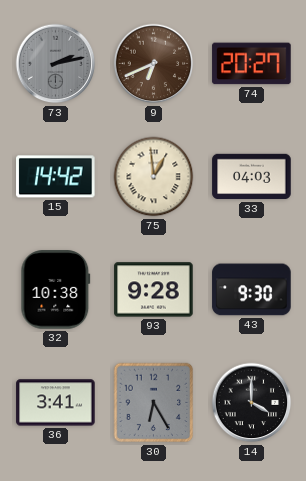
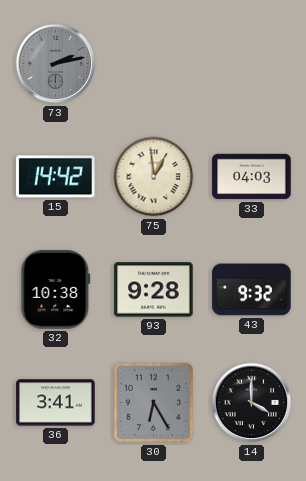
9: 6:41 -> none (154, 64)
74: 20:27 -> none (252, 64)
43: 9:30 -> 9:32 (252, 290)
